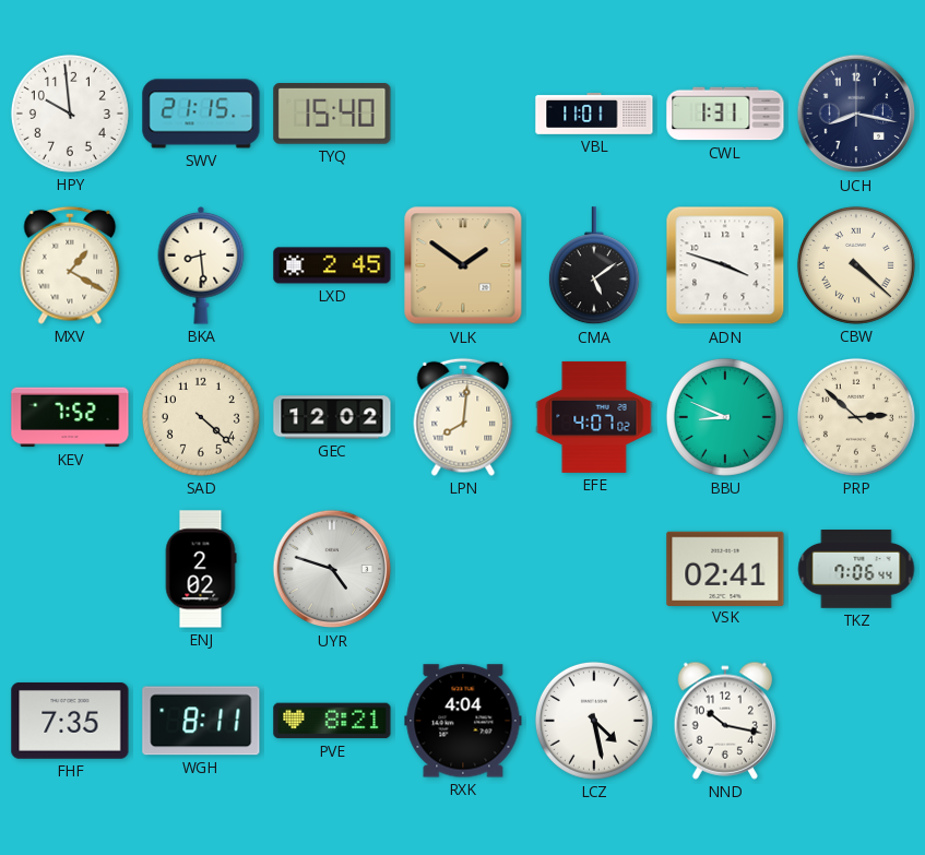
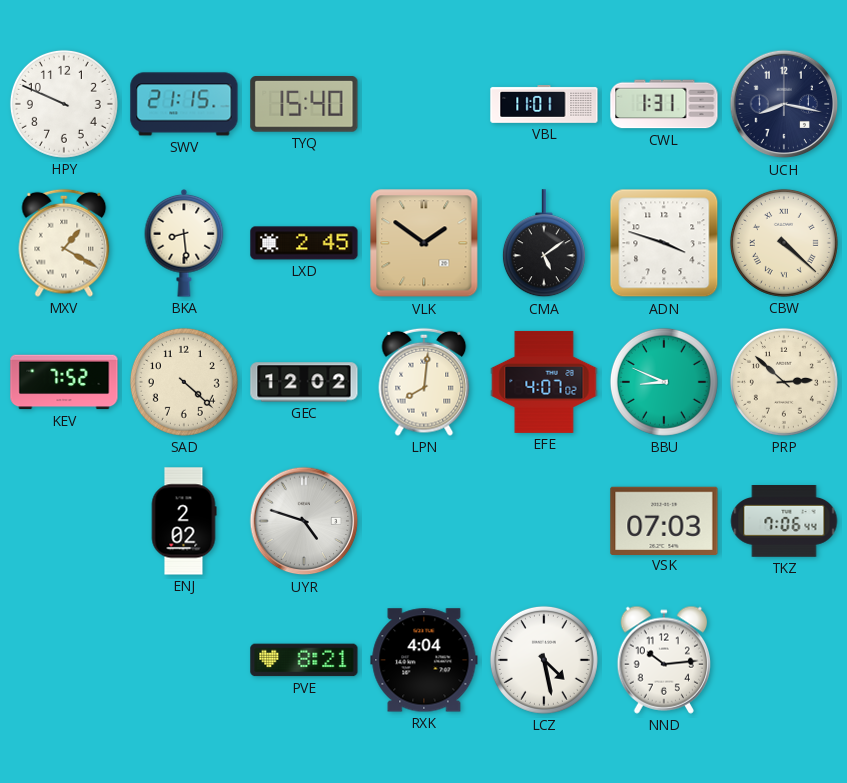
HPY: 9:59 -> 9:49 (64, 104)
VSK: 02:41 -> 07:03 (664, 520)
FHF: 7:35 -> none (70, 721)
WGH: 8:11 -> none (201, 721)
NND: 10:17 -> 10:14 (663, 660)
